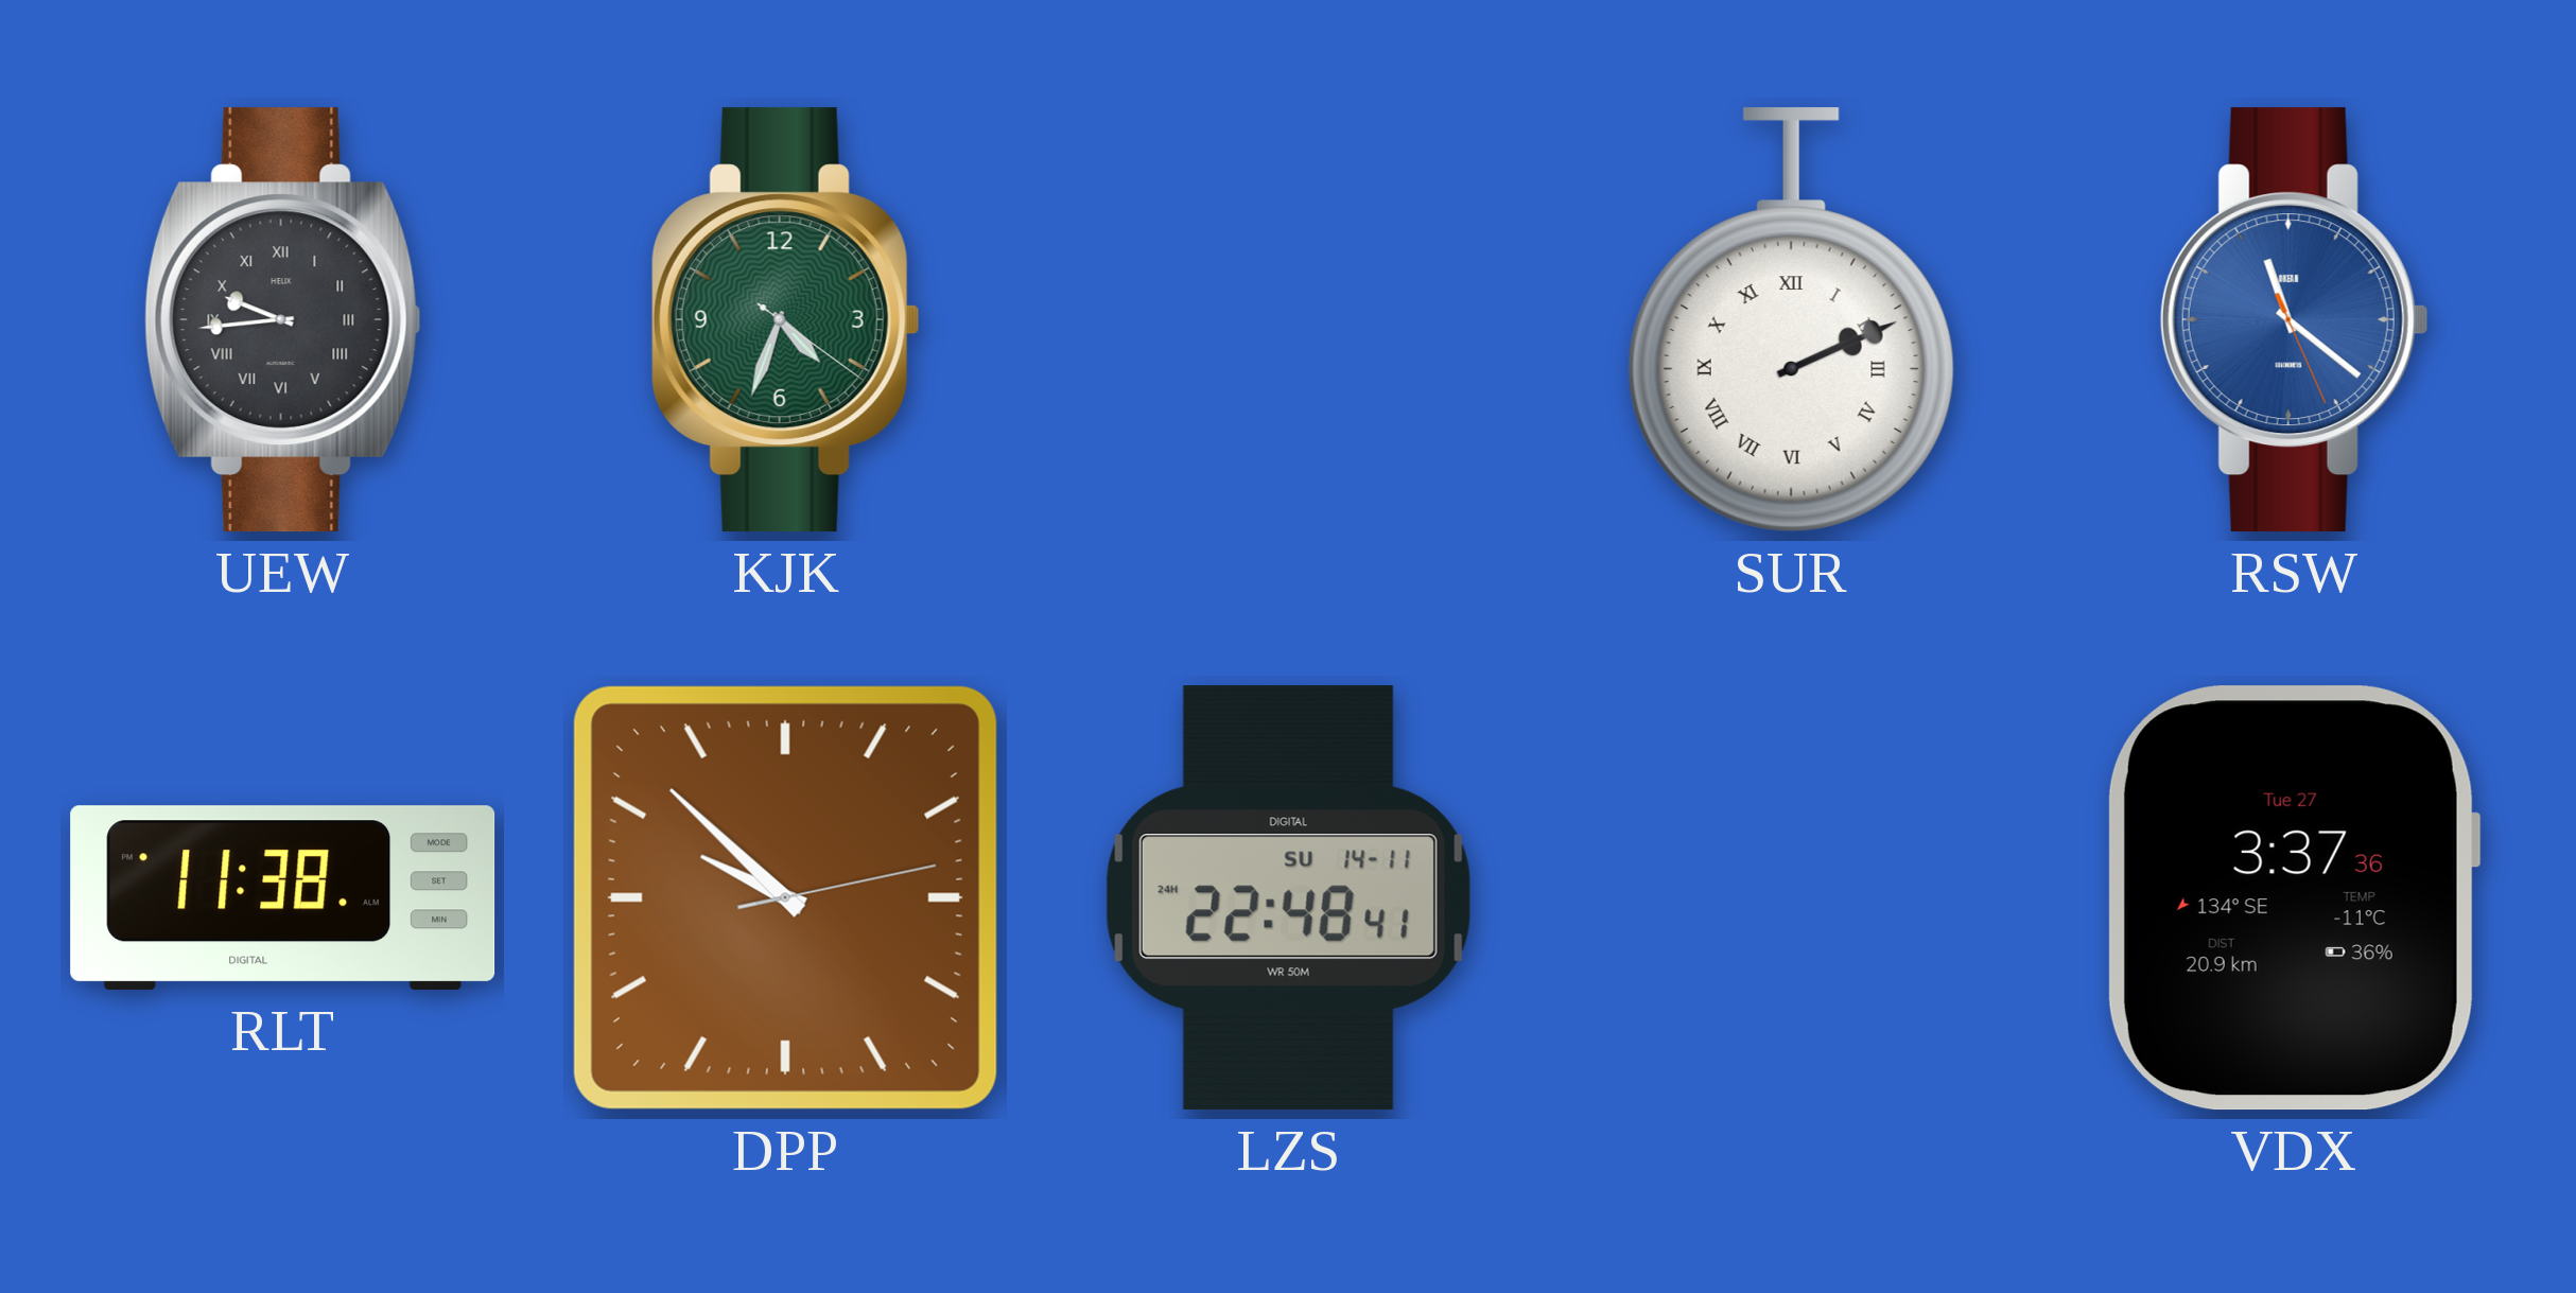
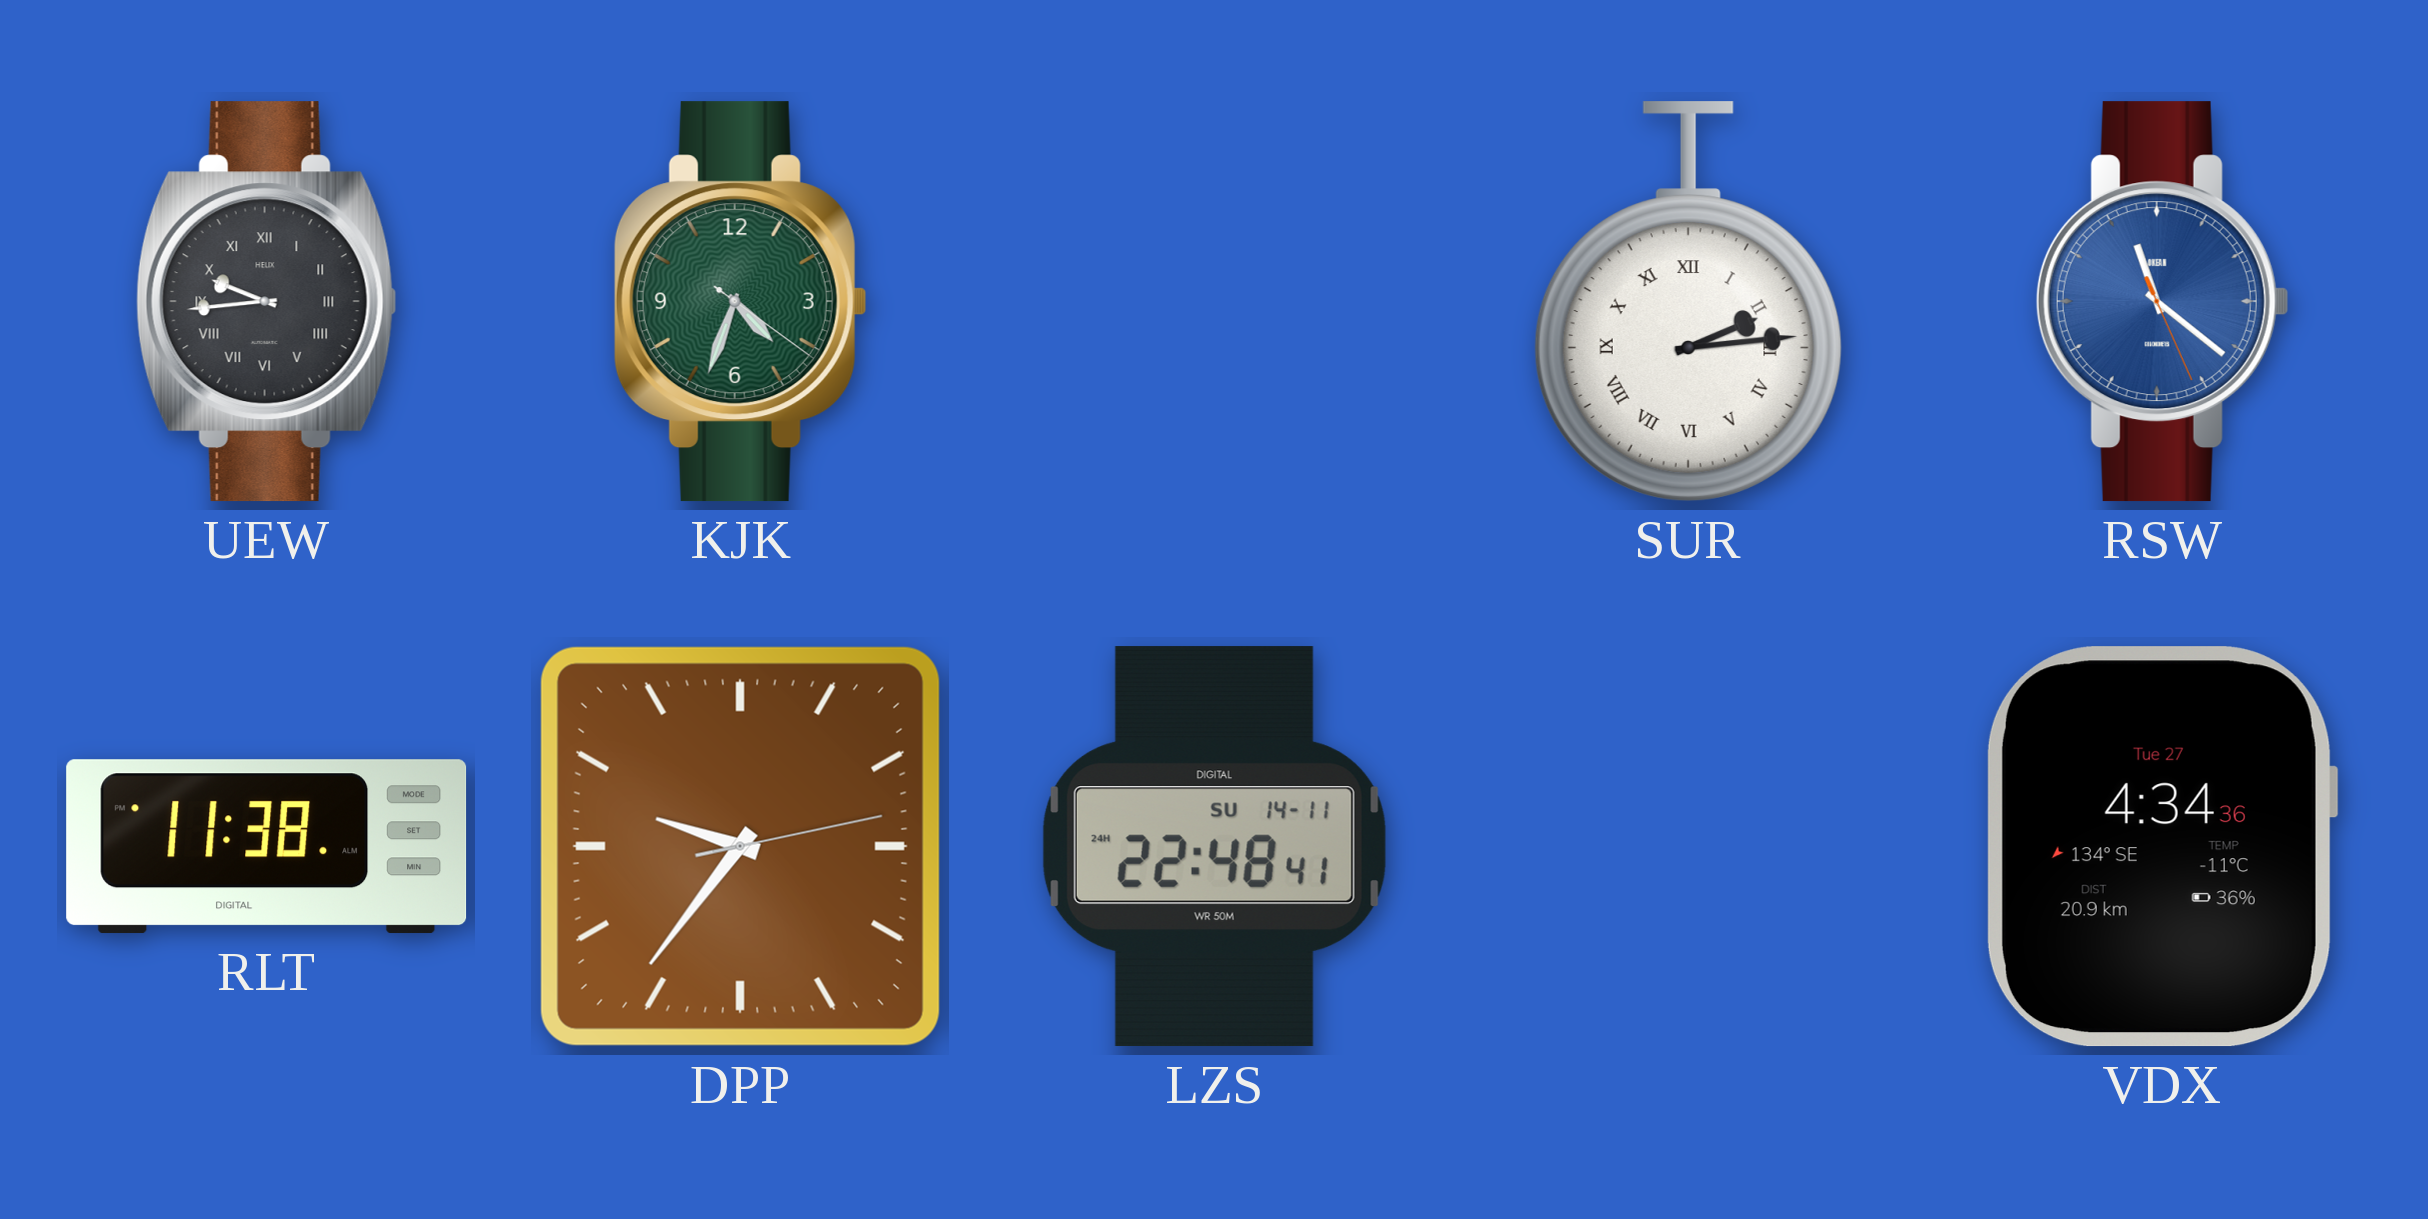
SUR: 2:11 -> 2:14 (1688, 302)
DPP: 9:52 -> 9:36 (740, 846)
VDX: 3:37 -> 4:34 (2162, 847)
